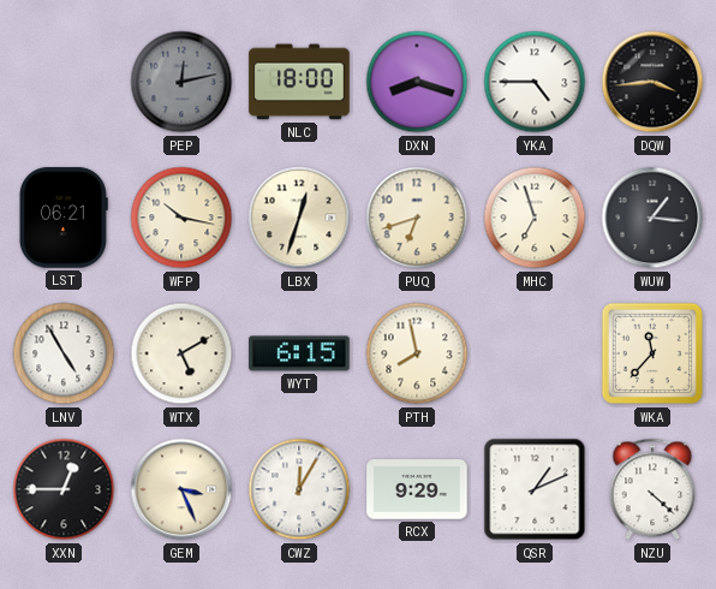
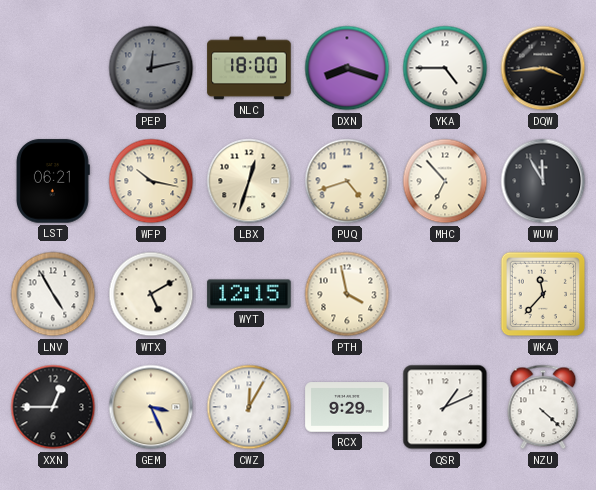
PUQ: 6:42 -> 4:42 (347, 181)
MHC: 6:57 -> 6:53 (445, 181)
WUW: 1:16 -> 11:55 (543, 181)
WYT: 6:15 -> 12:15 (249, 294)
PTH: 7:58 -> 3:58 (347, 294)
